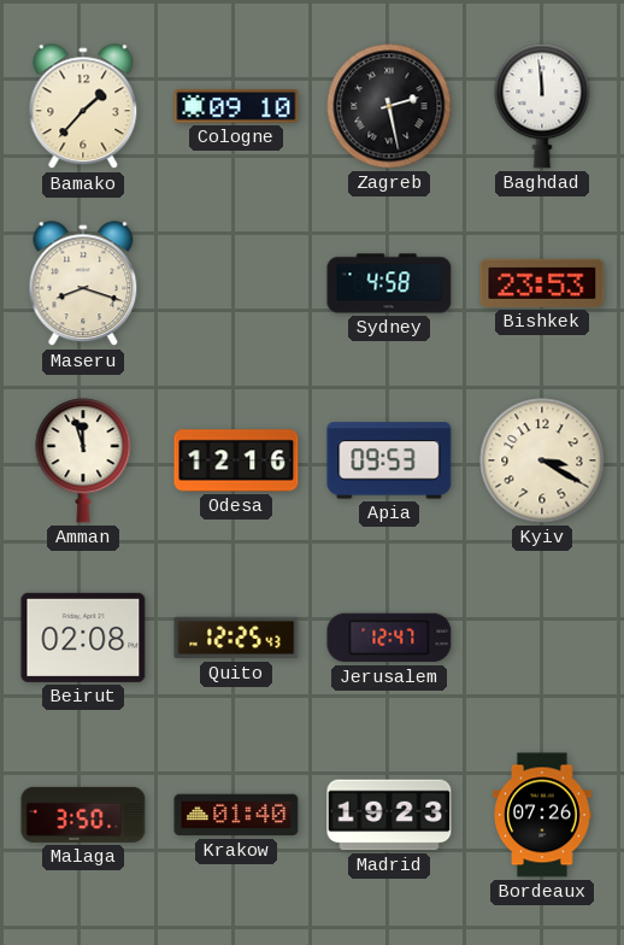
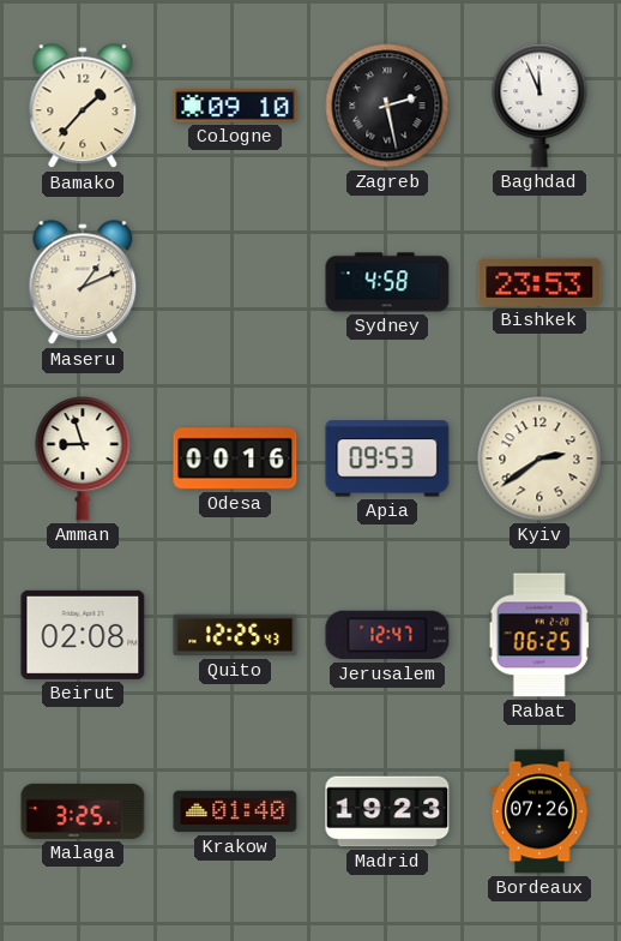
Baghdad: 11:59 -> 11:56 (539, 106)
Maseru: 8:18 -> 1:11 (83, 283)
Amman: 11:57 -> 8:57 (83, 458)
Odesa: 12:16 -> 00:16 (235, 458)
Kyiv: 3:20 -> 2:39 (539, 458)
Rabat: none -> 06:25 (539, 635)
Malaga: 3:50 -> 3:25 (83, 811)
